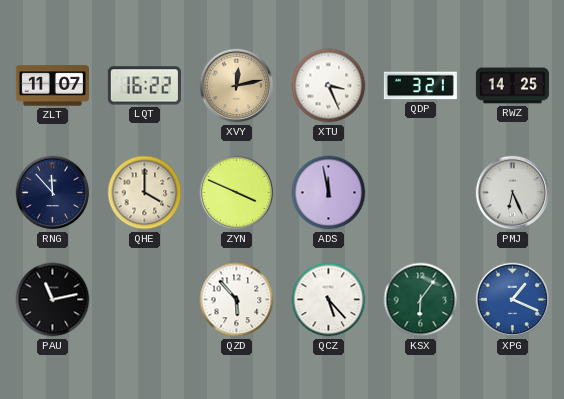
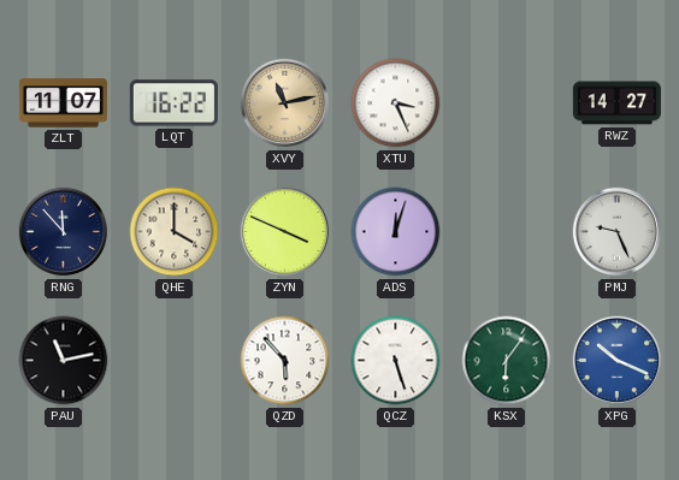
XVY: 12:13 -> 11:13 (285, 103)
QDP: 3:21 -> none (420, 86)
RWZ: 14:25 -> 14:27 (616, 103)
ADS: 11:58 -> 12:03 (396, 232)
PMJ: 6:26 -> 9:26 (618, 232)
QCZ: 5:23 -> 5:27 (396, 361)
XPG: 1:19 -> 10:19 (618, 361)
